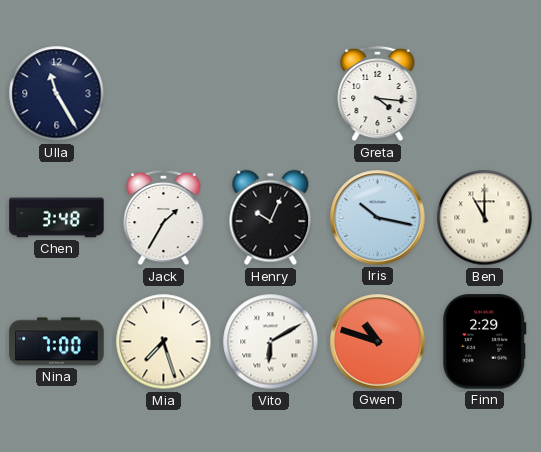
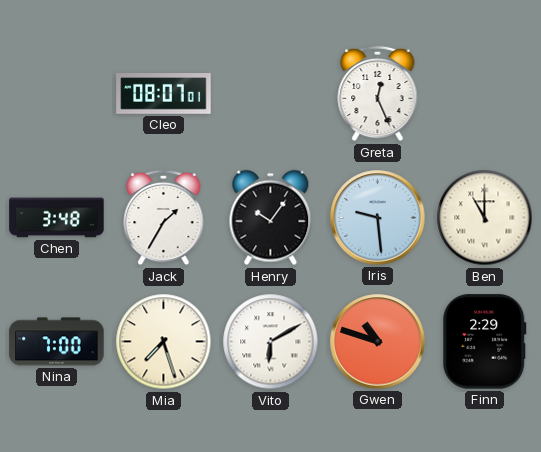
Ulla: 11:25 -> none (57, 94)
Cleo: none -> 08:07 (164, 94)
Greta: 4:16 -> 12:26 (378, 94)
Henry: 10:04 -> 10:06 (271, 218)
Iris: 10:17 -> 9:29 (378, 218)
